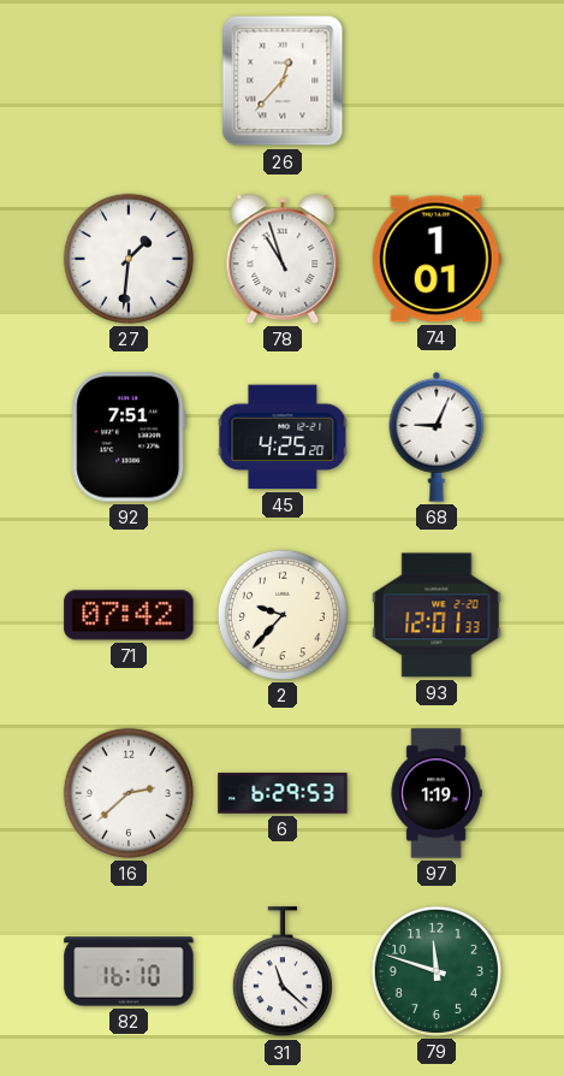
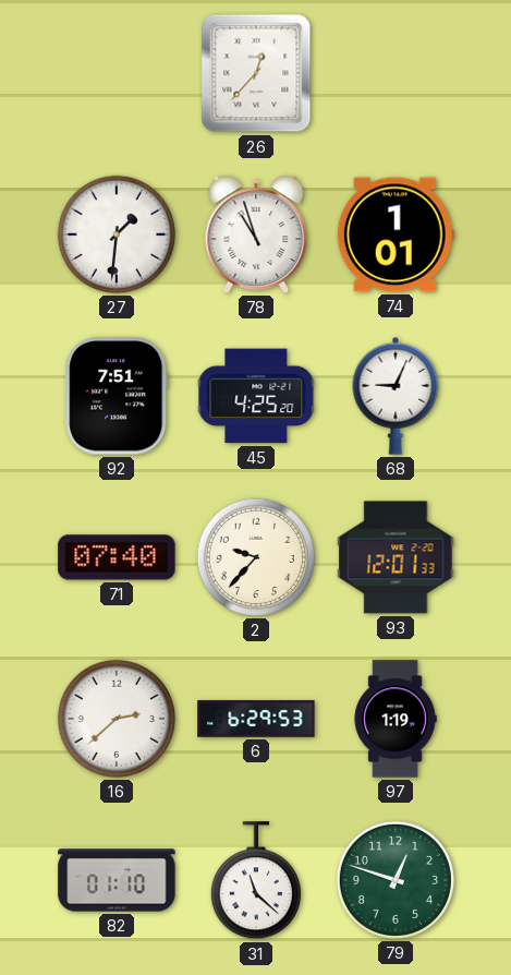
71: 07:42 -> 07:40 (117, 557)
82: 16:10 -> 01:10 (117, 880)
79: 11:48 -> 12:48 (396, 880)
